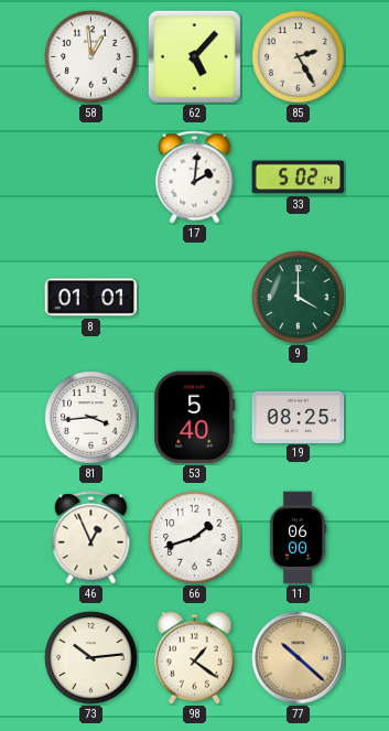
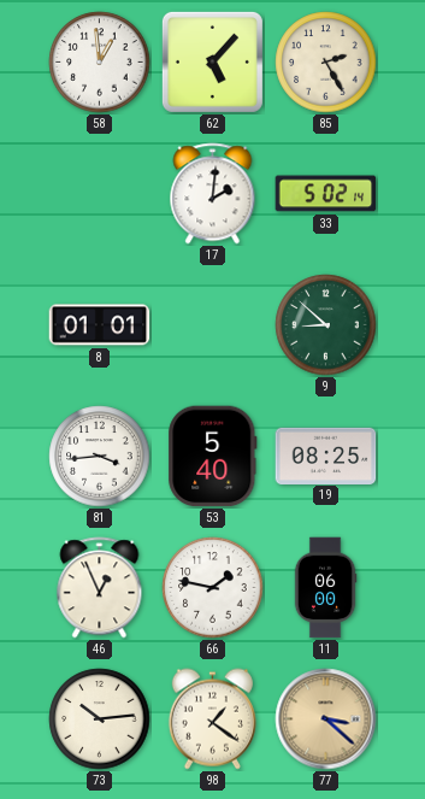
9: 4:00 -> 8:52 (326, 325)
66: 1:42 -> 1:47 (213, 588)
77: 10:22 -> 3:22 (326, 719)
